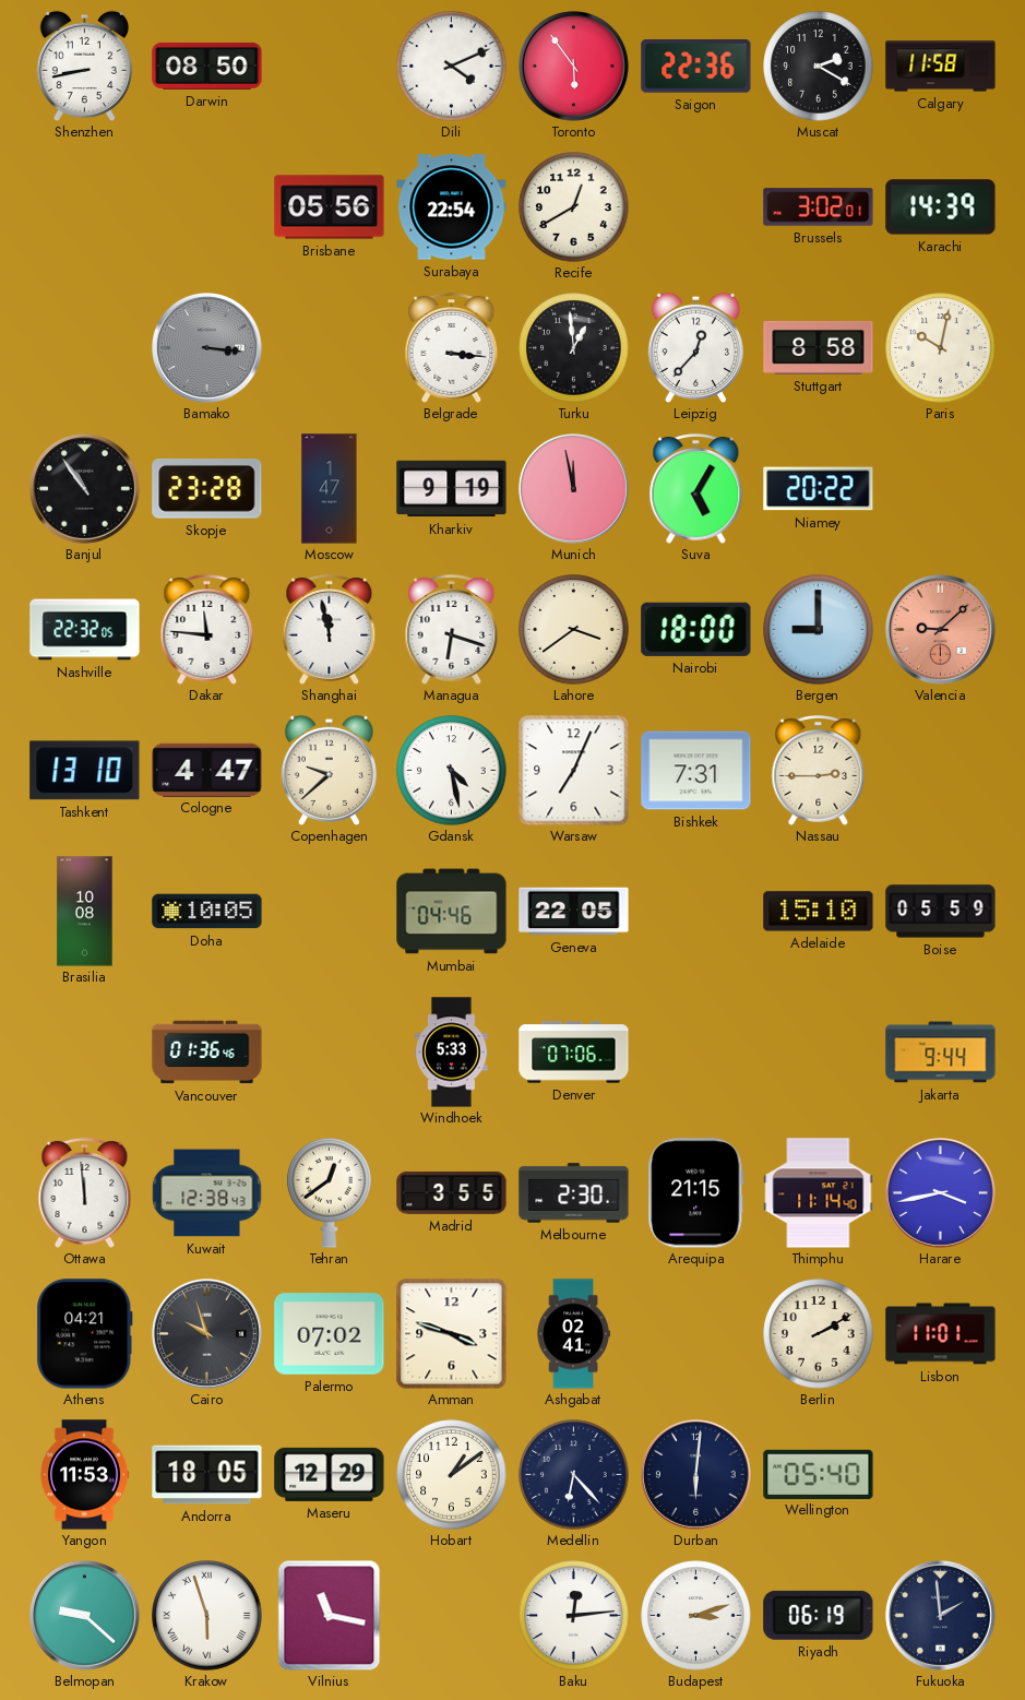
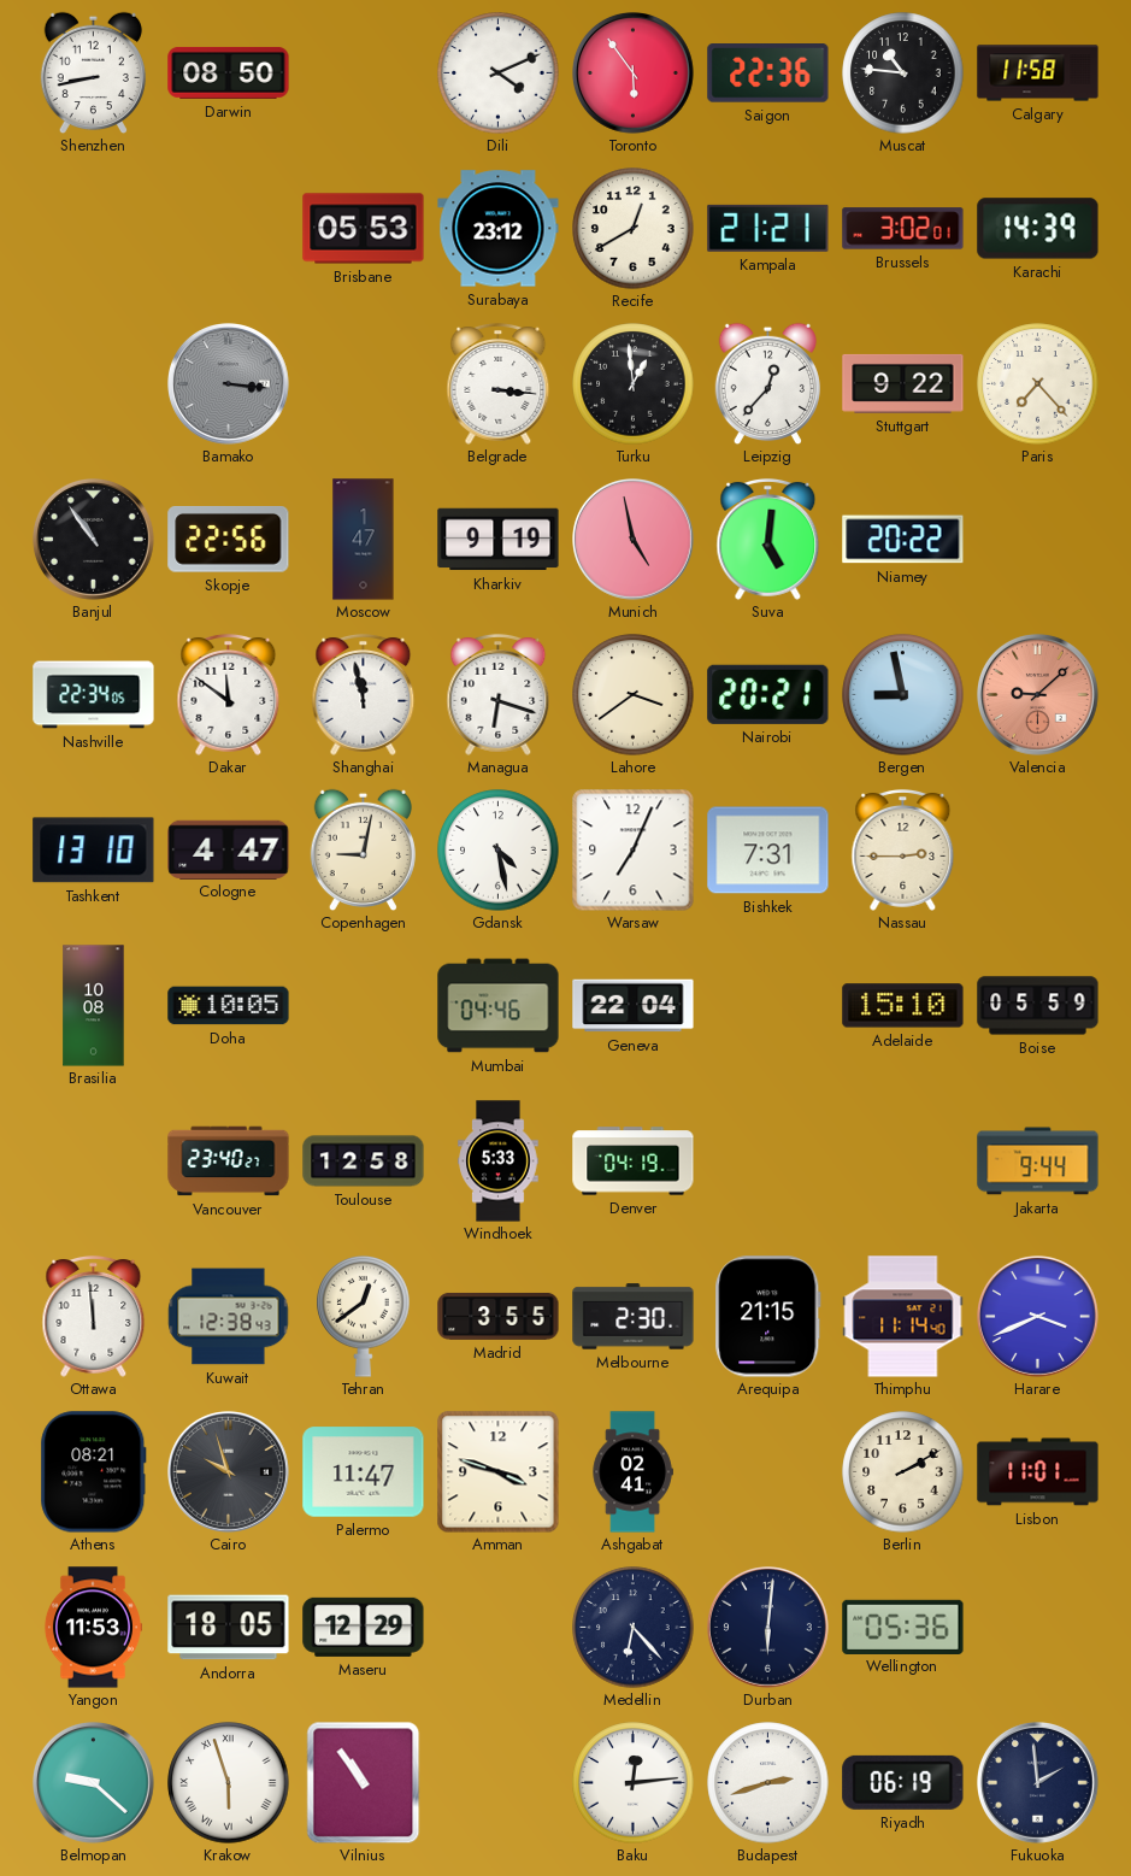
Muscat: 2:20 -> 10:46 (903, 73)
Brisbane: 05:56 -> 05:53 (364, 229)
Surabaya: 22:54 -> 23:12 (499, 229)
Kampala: none -> 21:21 (768, 228)
Stuttgart: 8:58 -> 9:22 (903, 383)
Paris: 10:02 -> 7:23 (1038, 384)
Skopje: 23:28 -> 22:56 (229, 540)
Munich: 11:58 -> 4:58 (634, 540)
Suva: 5:05 -> 5:01 (768, 539)
Nashville: 22:32 -> 22:34 (94, 695)
Dakar: 11:46 -> 11:51 (229, 694)
Nairobi: 18:00 -> 20:21 (768, 694)
Bergen: 9:00 -> 8:58 (903, 695)
Copenhagen: 9:38 -> 9:02 (363, 849)
Geneva: 22:05 -> 22:04 (634, 1006)
Vancouver: 01:36 -> 23:40 (229, 1162)
Toulouse: none -> 12:58 (364, 1162)
Denver: 07:06 -> 04:19 (634, 1162)
Harare: 3:43 -> 3:41 (1038, 1317)
Athens: 04:21 -> 08:21 (94, 1472)
Palermo: 07:02 -> 11:47 (364, 1472)
Hobart: 1:09 -> none (452, 1475)
Wellington: 05:40 -> 05:36 (903, 1627)
Vilnius: 11:17 -> 10:54 (364, 1782)
Budapest: 3:12 -> 2:42 (768, 1783)
